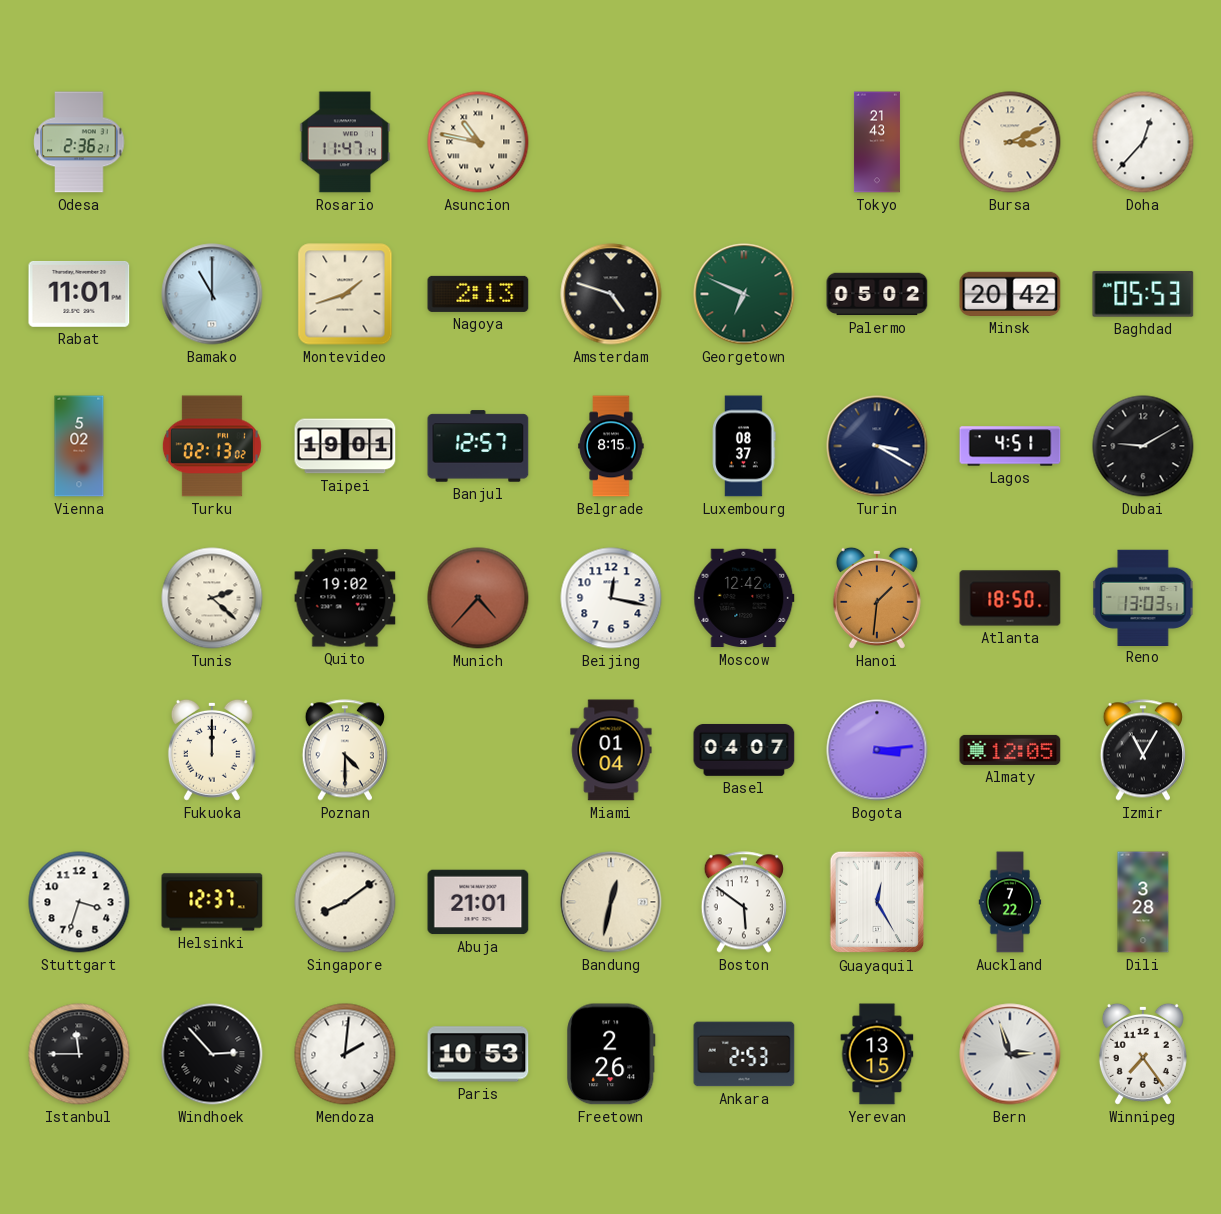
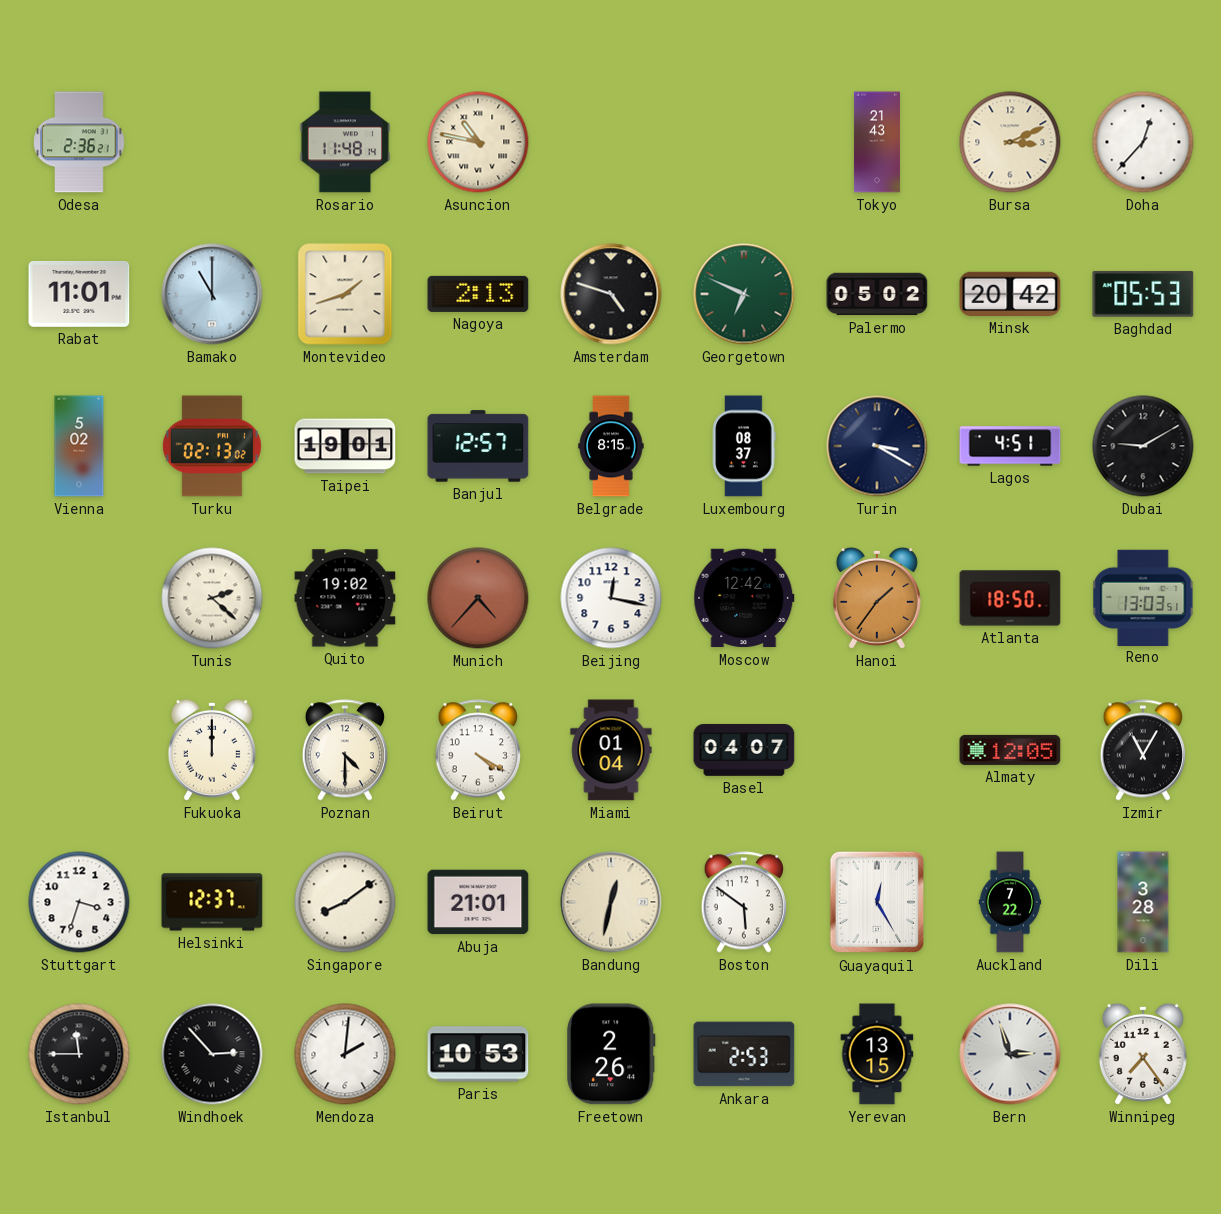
Rosario: 11:47 -> 11:48 (345, 142)
Hanoi: 1:31 -> 1:36 (877, 598)
Beirut: none -> 4:20 (478, 750)
Bogota: 3:14 -> none (877, 750)
